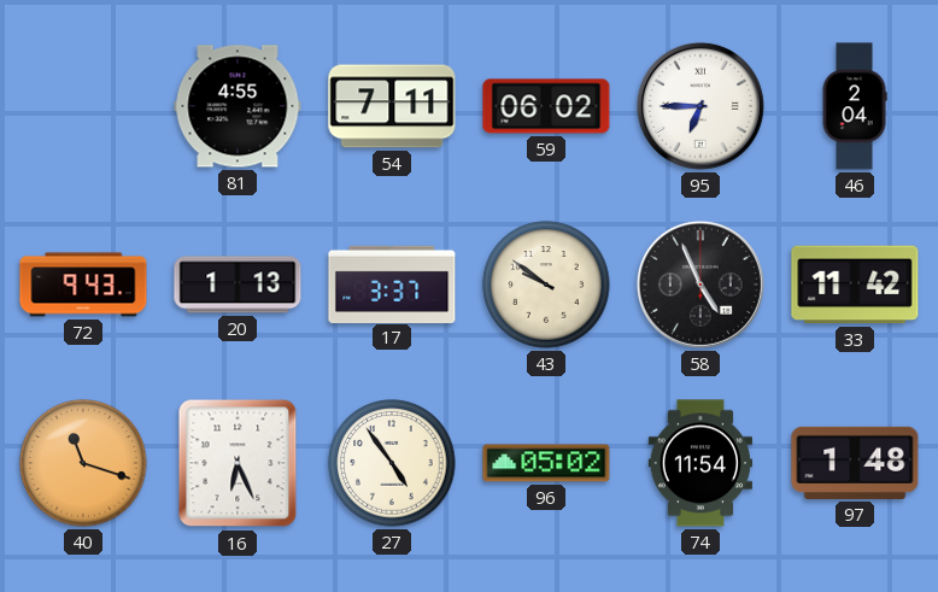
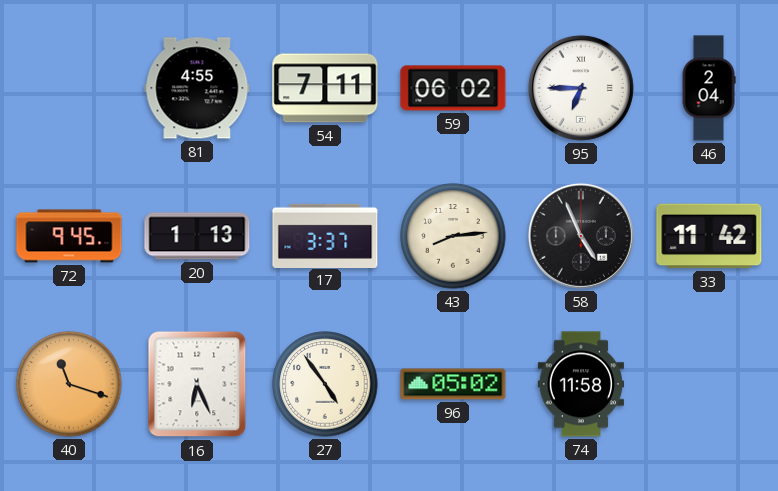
72: 9:43 -> 9:45 (69, 236)
43: 9:51 -> 8:14 (453, 236)
74: 11:54 -> 11:58 (580, 384)
97: 1:48 -> none (855, 463)
